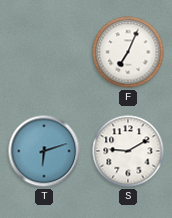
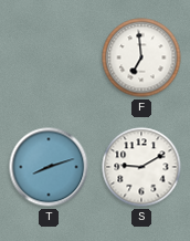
F: 7:04 -> 6:59 (141, 57)
T: 6:12 -> 8:12 (49, 167)
